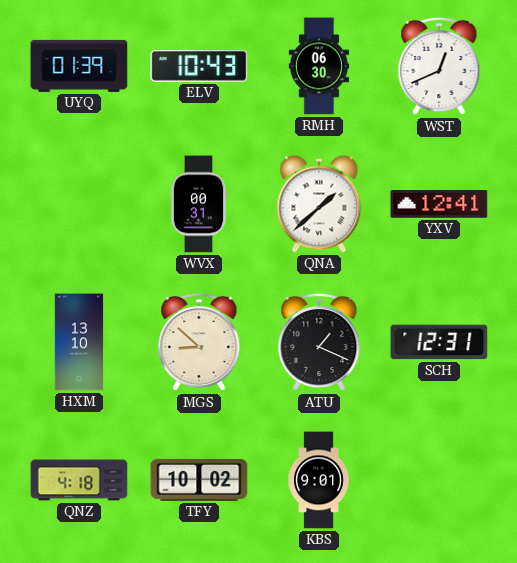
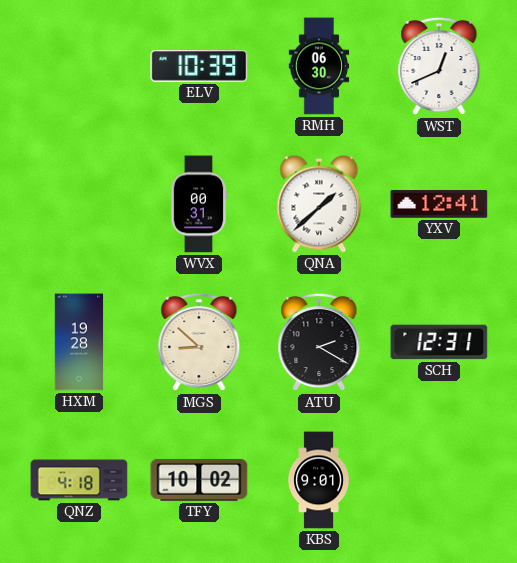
UYQ: 01:39 -> none (79, 66)
ELV: 10:43 -> 10:39 (199, 67)
HXM: 13:10 -> 19:28 (79, 342)
ATU: 1:19 -> 2:20 (319, 342)
